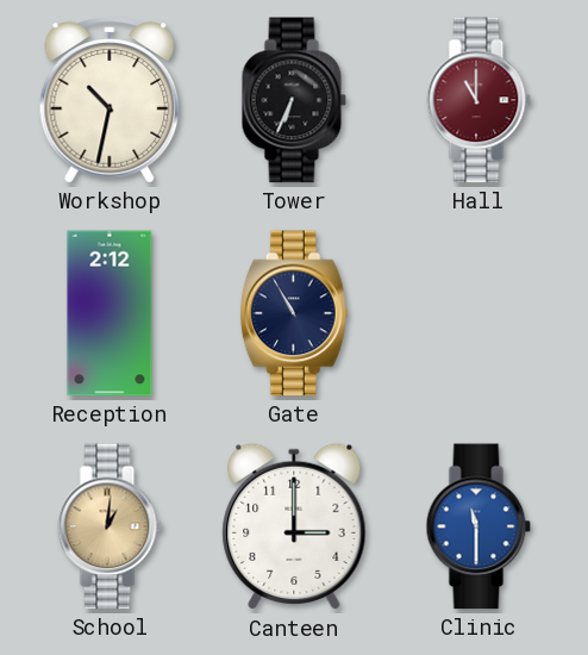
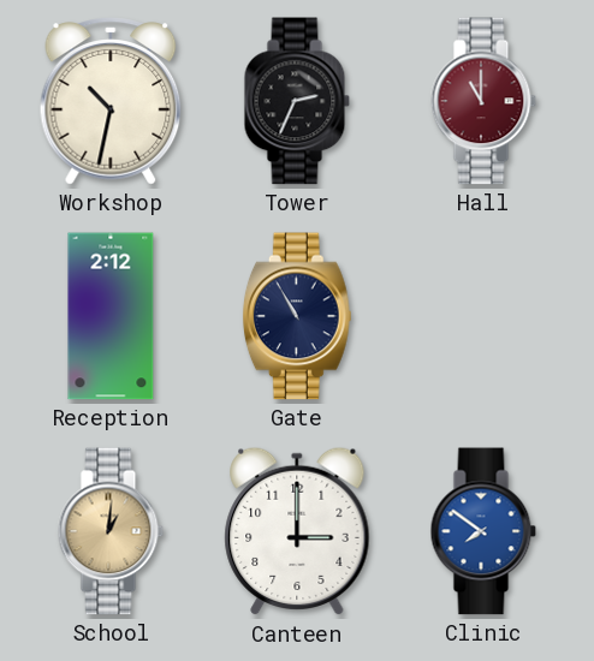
Tower: 6:34 -> 2:34 (297, 101)
Clinic: 11:30 -> 7:51 (483, 531)
